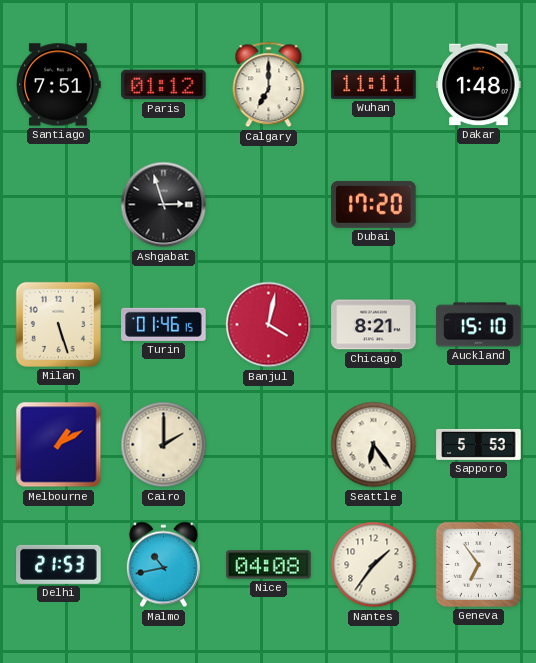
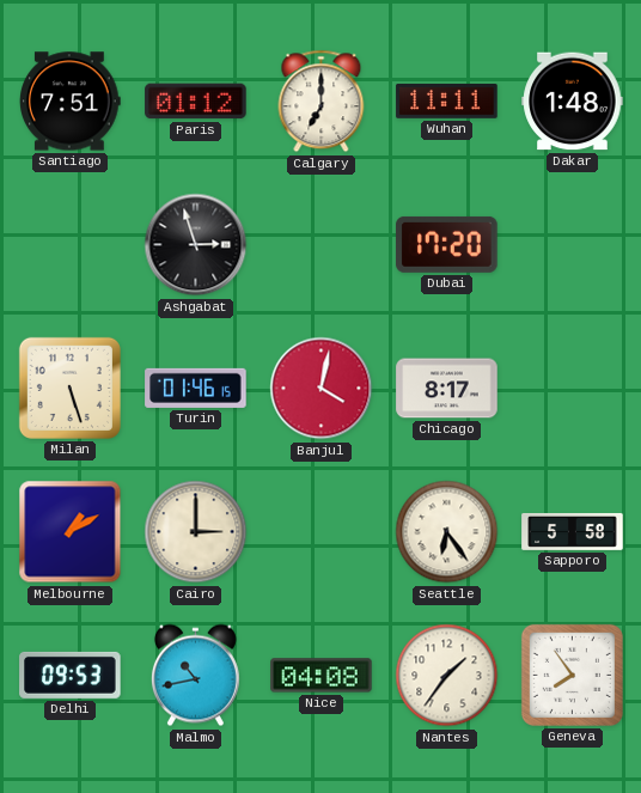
Chicago: 8:21 -> 8:17 (447, 389)
Auckland: 15:10 -> none (479, 325)
Cairo: 2:00 -> 3:00 (196, 532)
Sapporo: 5:53 -> 5:58 (573, 531)
Delhi: 21:53 -> 09:53 (71, 675)
Geneva: 6:54 -> 7:54 (572, 675)
